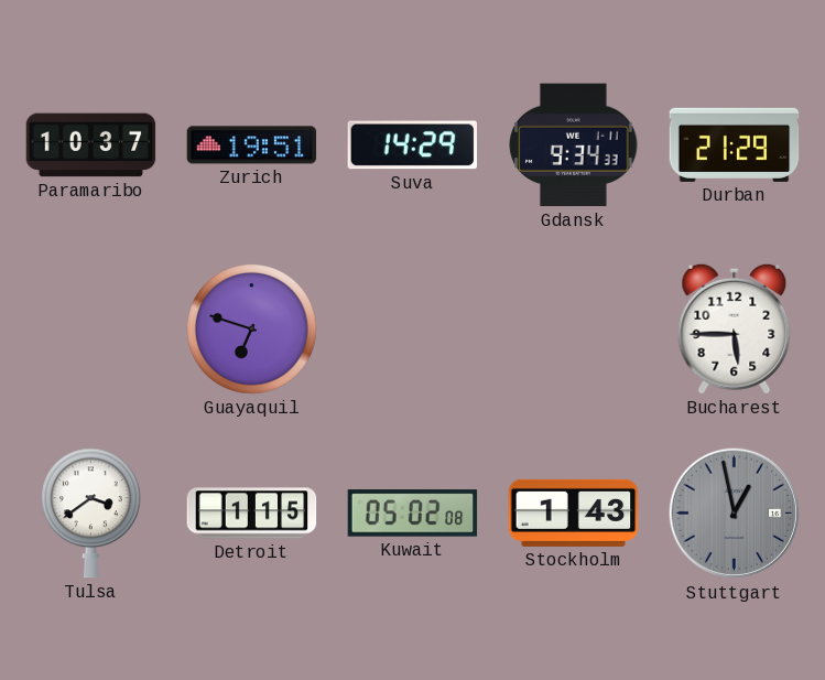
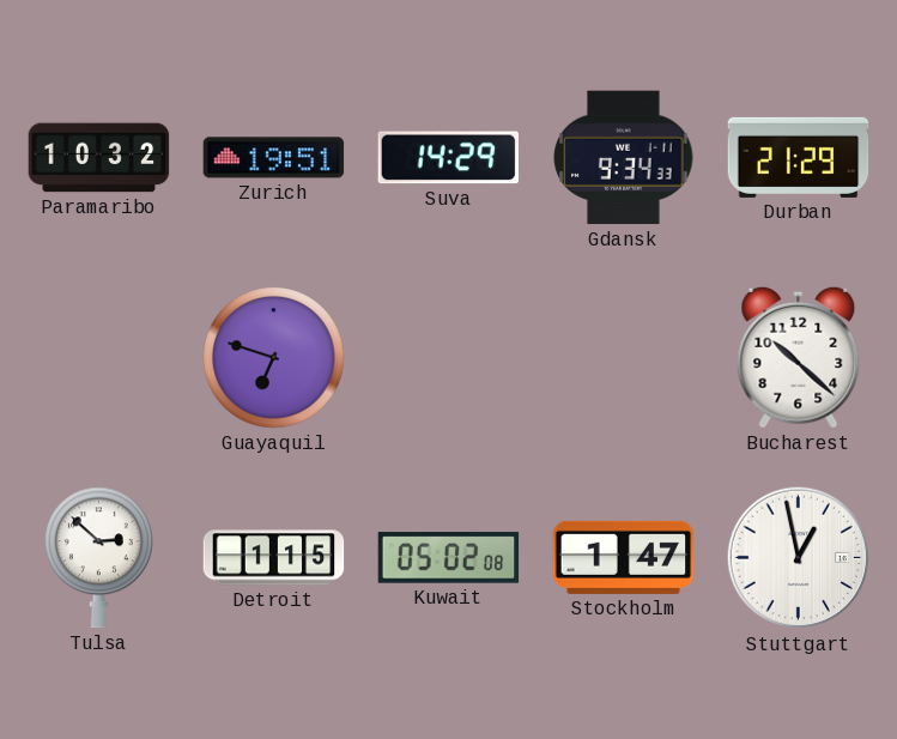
Paramaribo: 10:37 -> 10:32 (99, 158)
Bucharest: 5:45 -> 10:22 (799, 357)
Tulsa: 3:39 -> 2:52 (99, 558)
Stockholm: 1:43 -> 1:47 (624, 557)
Stuttgart dial: grey -> white (799, 558)
